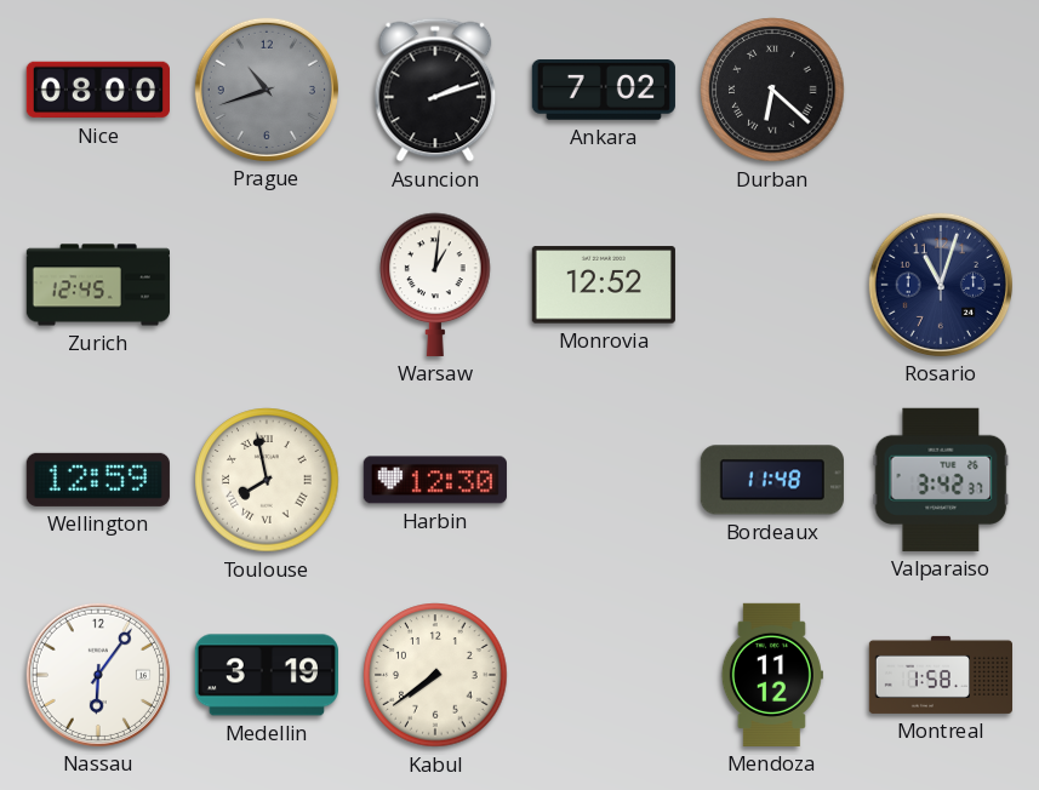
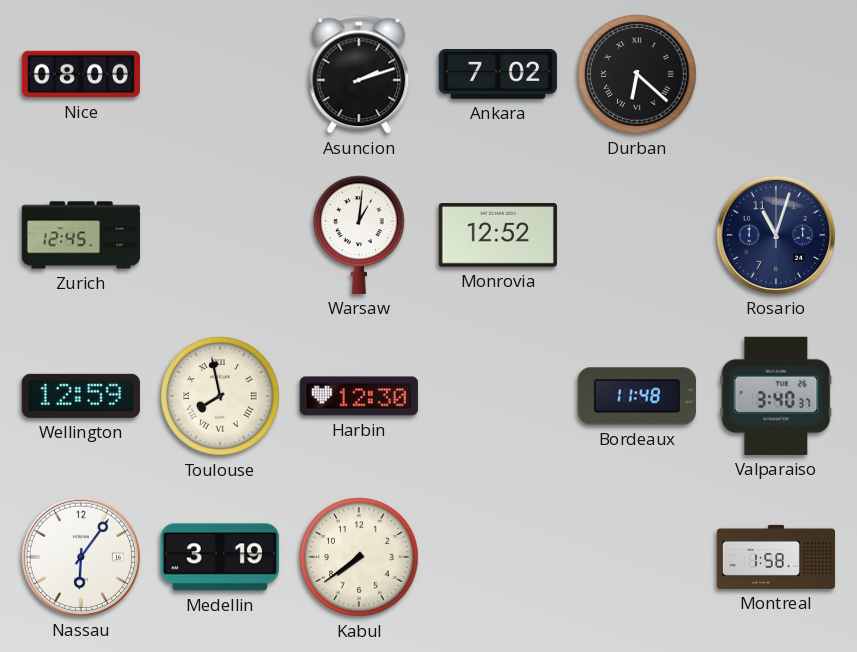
Prague: 10:42 -> none (267, 90)
Valparaiso: 3:42 -> 3:40 (776, 396)
Mendoza: 11:12 -> none (772, 675)
